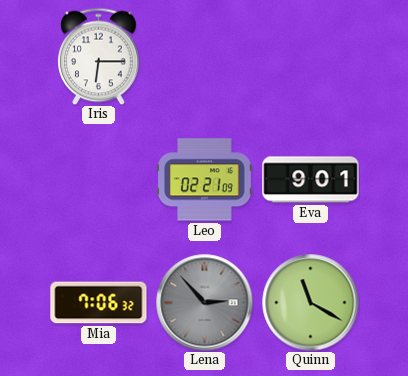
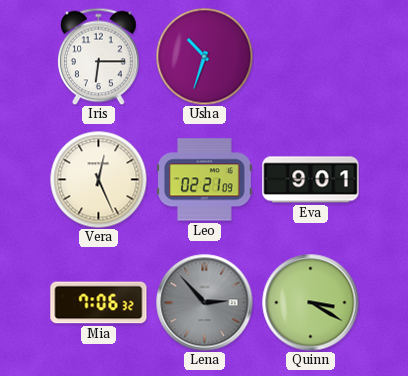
Usha: none -> 10:33 (204, 56)
Vera: none -> 12:26 (98, 179)
Quinn: 11:20 -> 3:20 (311, 303)
